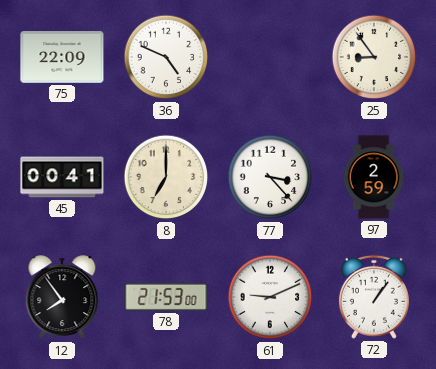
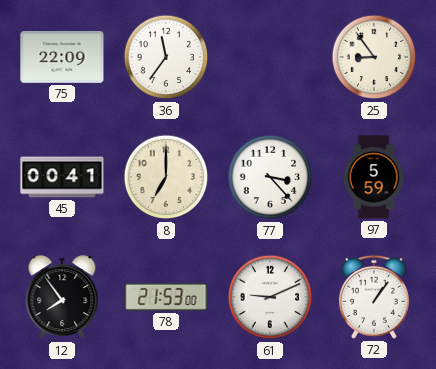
36: 4:49 -> 11:36 (166, 57)
97: 2:59 -> 5:59 (374, 177)
